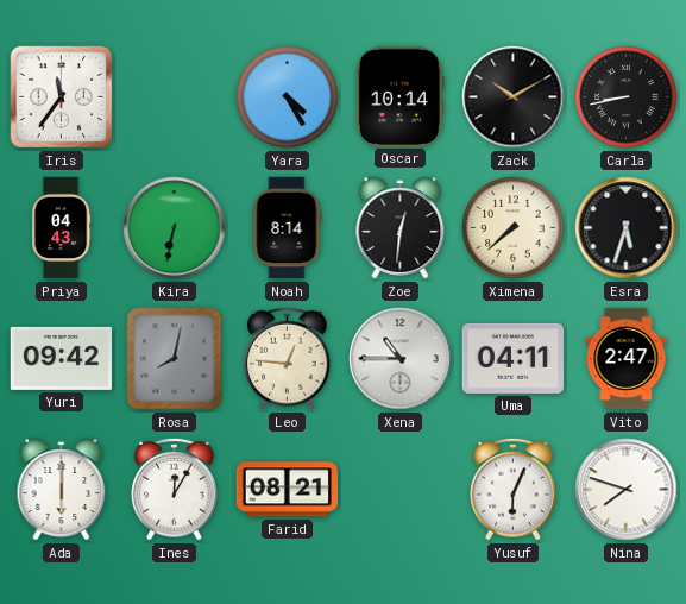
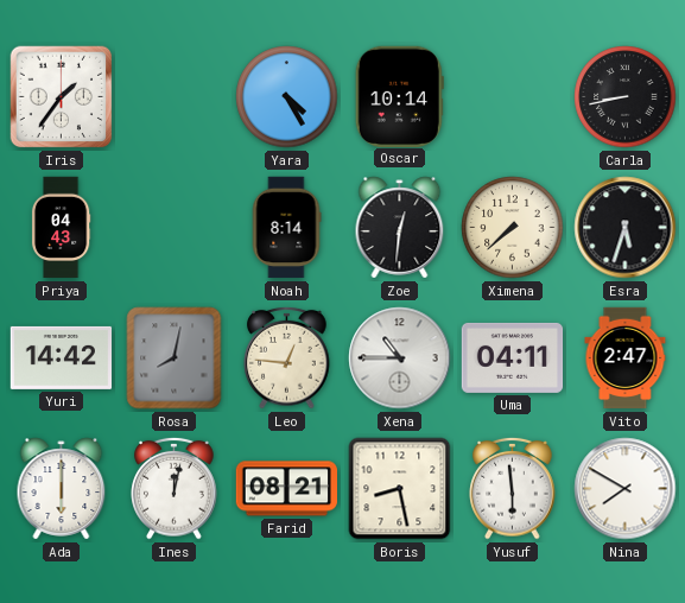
Iris: 11:36 -> 1:36 (62, 97)
Zack: 10:10 -> none (514, 97)
Kira: 6:32 -> none (175, 228)
Yuri: 09:42 -> 14:42 (62, 357)
Ines: 12:05 -> 12:02 (175, 488)
Boris: none -> 8:28 (400, 489)
Yusuf: 6:04 -> 5:59 (513, 488)
Nina: 7:48 -> 7:50 (626, 489)
